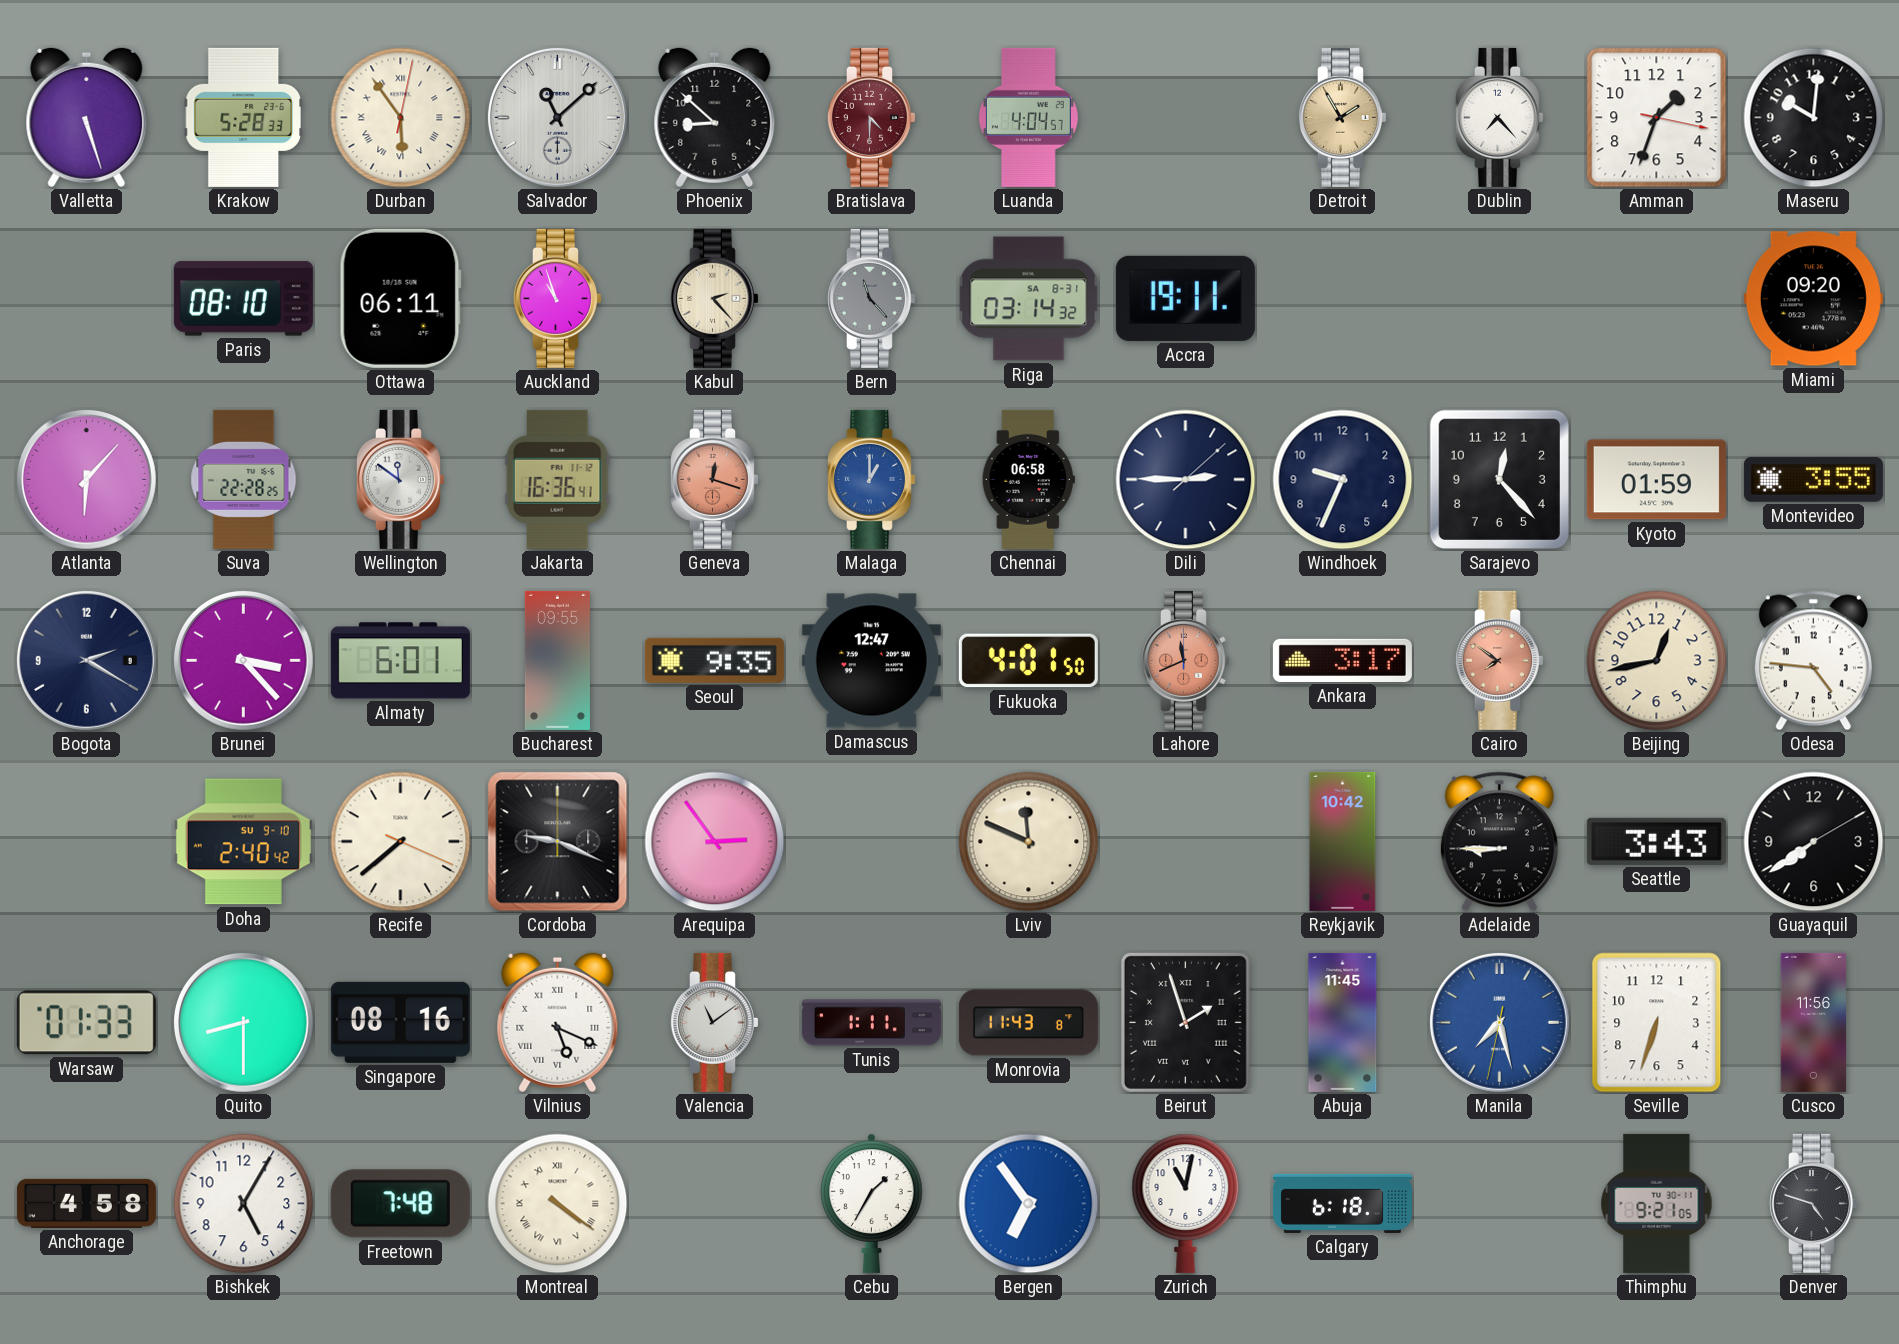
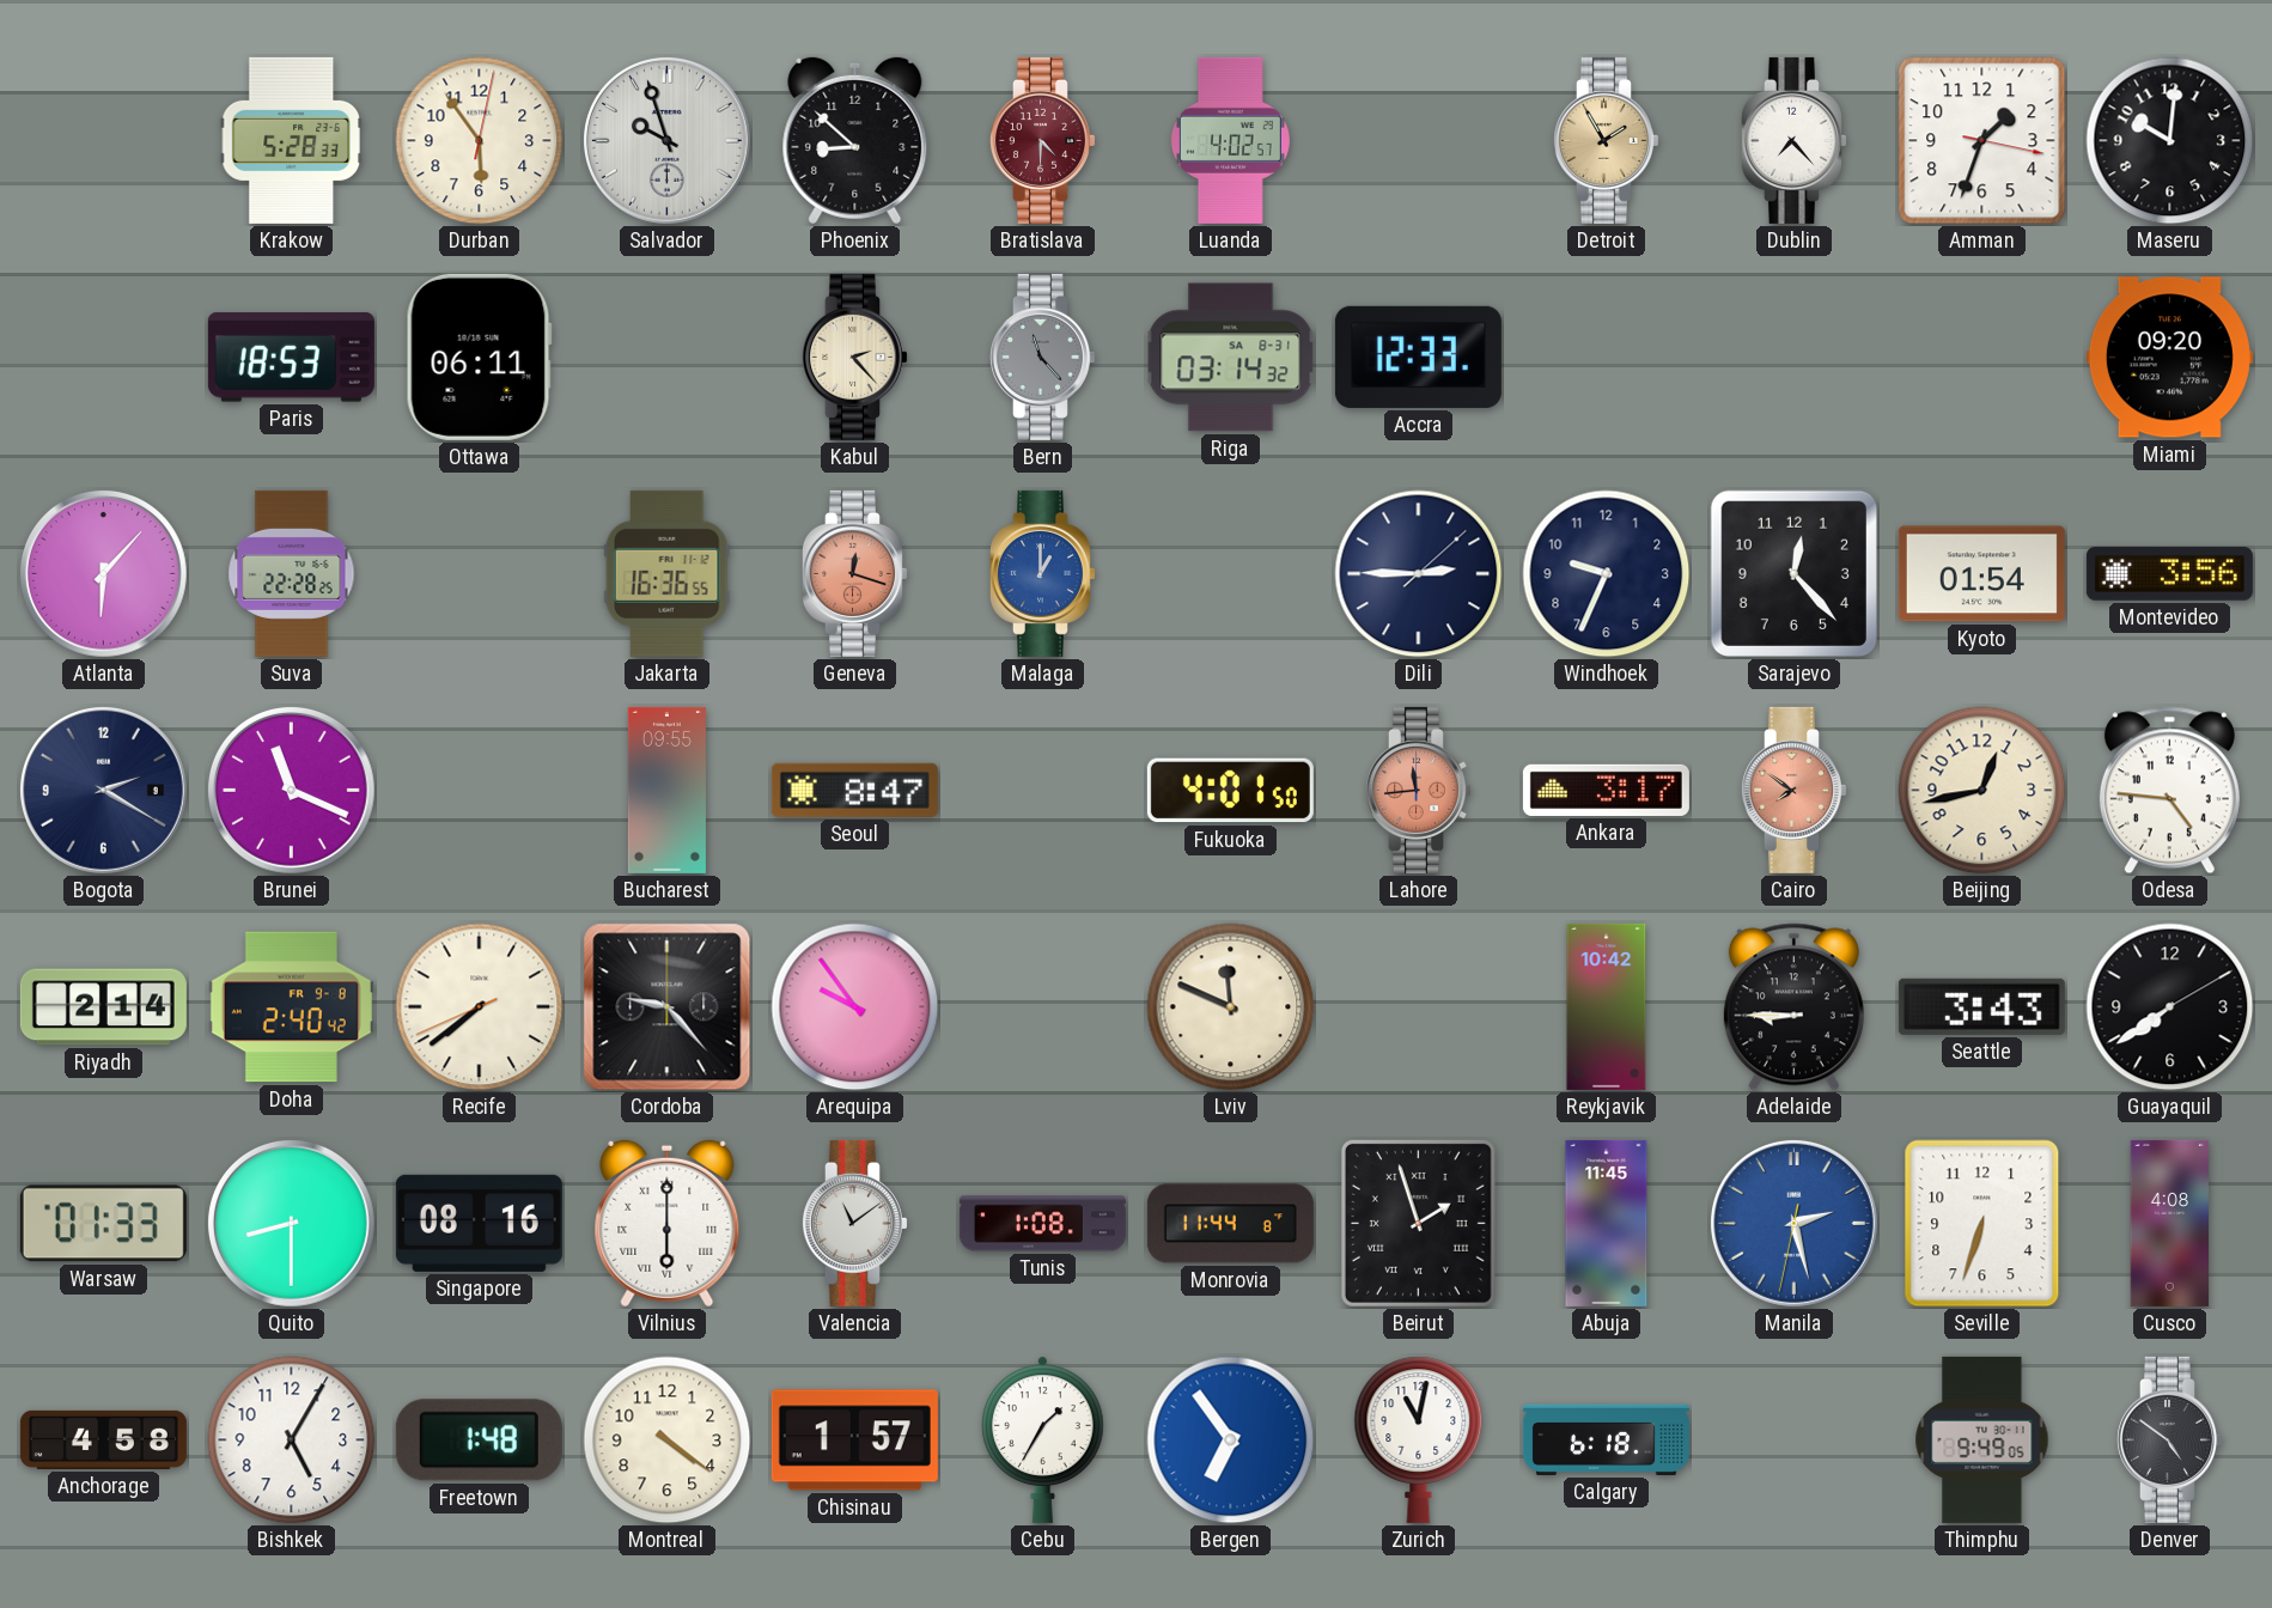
Valletta: 5:27 -> none (87, 118)
Durban numerals: Roman -> Arabic (480, 141)
Salvador: 11:08 -> 9:57 (666, 140)
Luanda: 4:04 -> 4:02 (1230, 140)
Paris: 08:10 -> 18:53 (291, 358)
Auckland: 10:57 -> none (557, 298)
Accra: 19:11 -> 12:33 (1418, 357)
Wellington: 11:51 -> none (400, 479)
Jakarta: 16:36:41 -> 16:36:55 (666, 573)
Chennai: 06:58 -> none (1028, 479)
Kyoto: 01:59 -> 01:54 (1981, 574)
Montevideo: 3:55 -> 3:56 (2169, 574)
Brunei: 3:23 -> 11:19 (291, 790)
Almaty: 6:01 -> none (400, 661)
Seoul: 9:35 -> 8:47 (854, 790)
Damascus: 12:47 -> none (871, 661)
Lahore: 11:41 -> 11:44 (1418, 790)
Riyadh: none -> 2:14 (103, 1007)
Doha date: SU 9-10 -> FR 9-8 (291, 1007)
Recife: 7:38:19 -> 7:38:41 (480, 1007)
Cordoba: 9:19 -> 9:23 (668, 1007)
Arequipa: 2:54 -> 9:54 (855, 1007)
Vilnius: 5:19 -> 6:00 (668, 1224)
Tunis: 1:11 -> 1:08 (1042, 1224)
Monrovia: 11:43 -> 11:44 (1230, 1224)
Manila: 7:27 -> 2:27 (1793, 1223)
Cusco: 11:56 -> 4:08 (2170, 1223)
Freetown: 7:48 -> 1:48 (479, 1440)
Montreal numerals: Roman -> Arabic (668, 1440)
Chisinau: none -> 1:57 (854, 1440)
Thimphu: 9:21 -> 9:49 (1982, 1439)
Denver: 4:48 -> 4:51 (2169, 1439)
